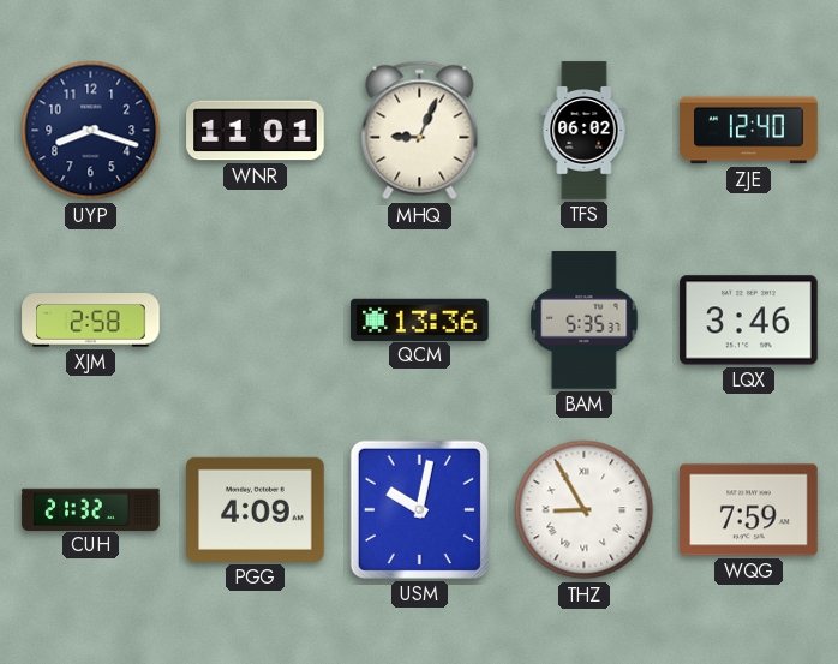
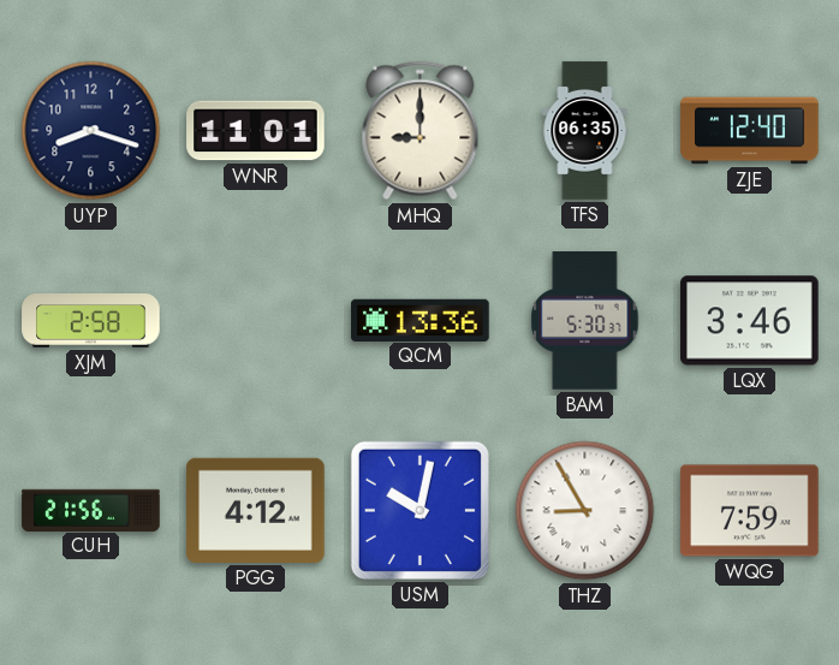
MHQ: 9:04 -> 9:00 (421, 131)
TFS: 06:02 -> 06:35 (585, 131)
BAM: 5:35 -> 5:30 (585, 321)
CUH: 21:32 -> 21:56 (91, 510)
PGG: 4:09 -> 4:12 (256, 510)
